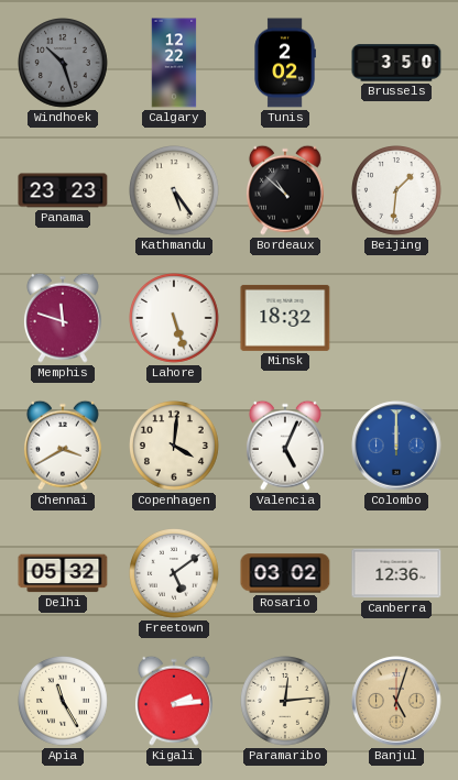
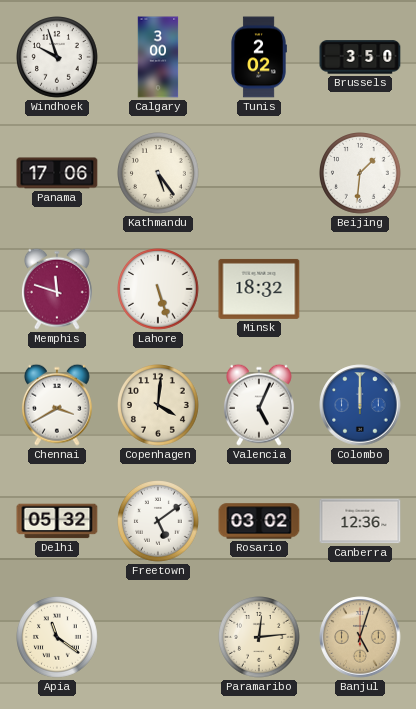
Windhoek: 10:27 -> 9:57 (58, 58)
Windhoek dial: grey -> white (58, 58)
Calgary: 12:22 -> 3:00 (158, 57)
Panama: 23:23 -> 17:06 (57, 173)
Bordeaux: 10:52 -> none (285, 190)
Apia: 11:25 -> 11:21 (58, 638)
Kigali: 2:14 -> none (174, 701)
